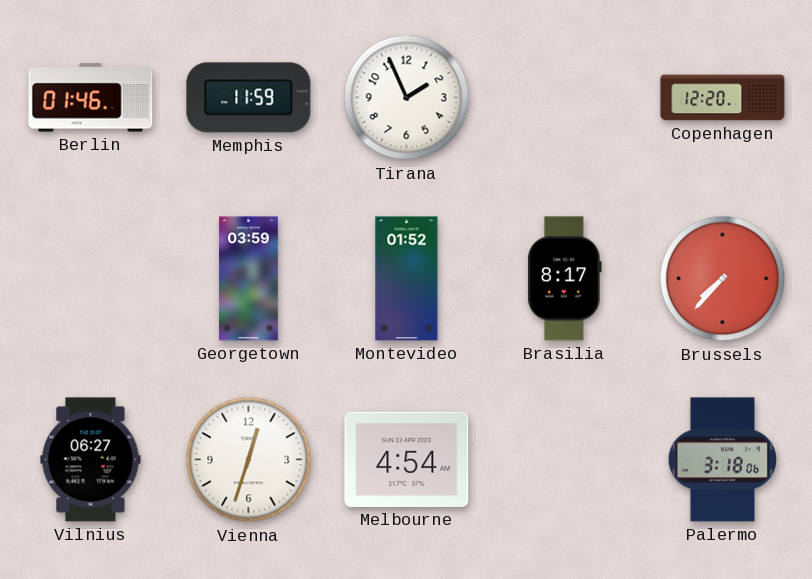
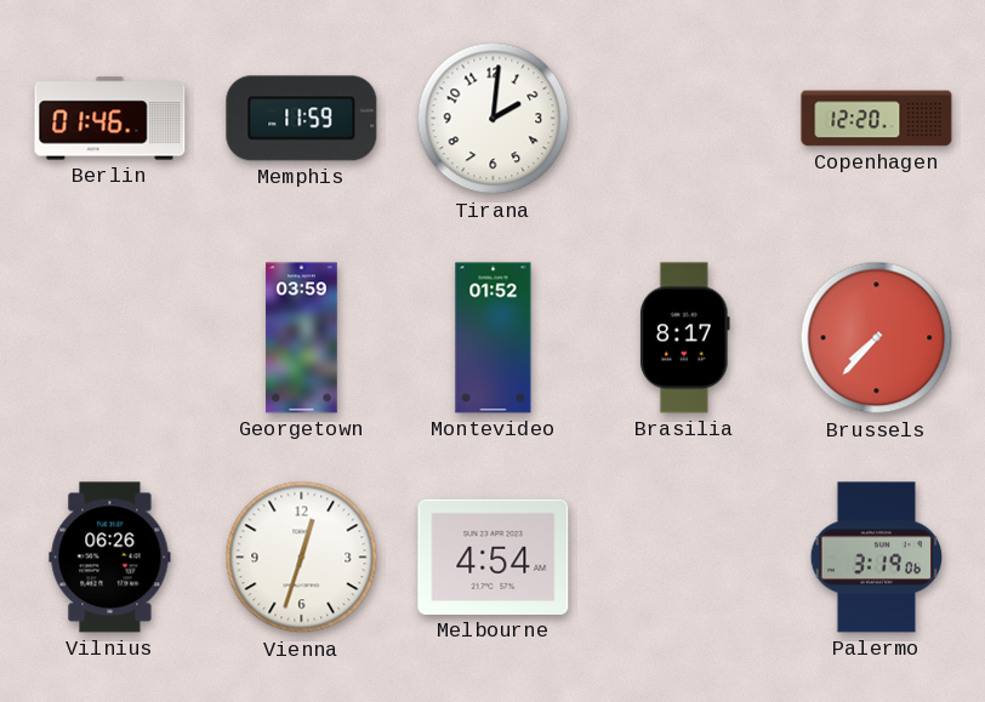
Tirana: 1:56 -> 2:01 (494, 119)
Vilnius: 06:27 -> 06:26 (110, 558)
Palermo: 3:18 -> 3:19 (877, 558)
